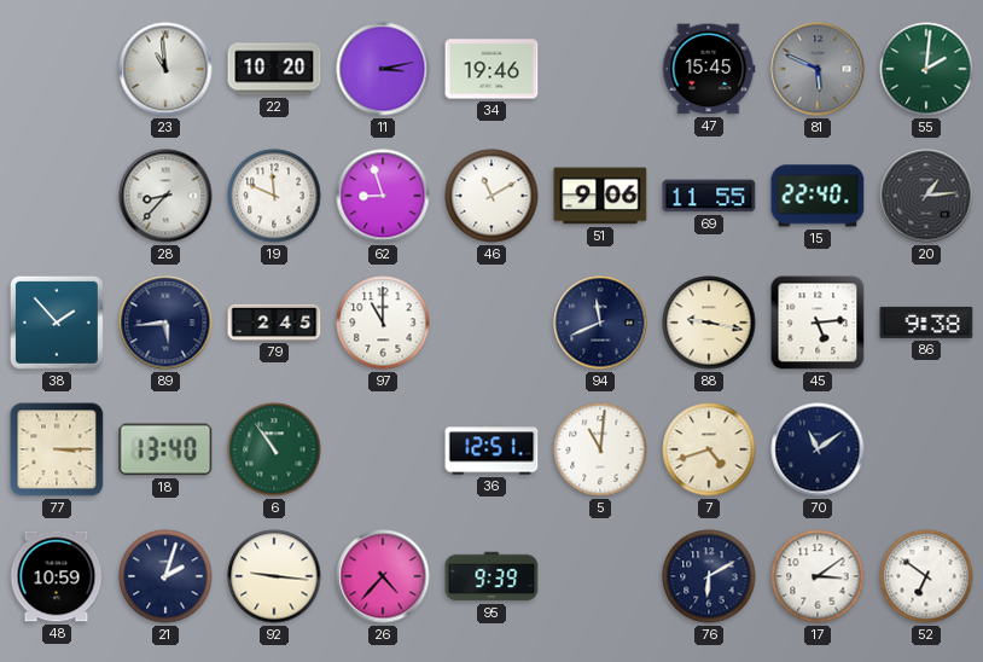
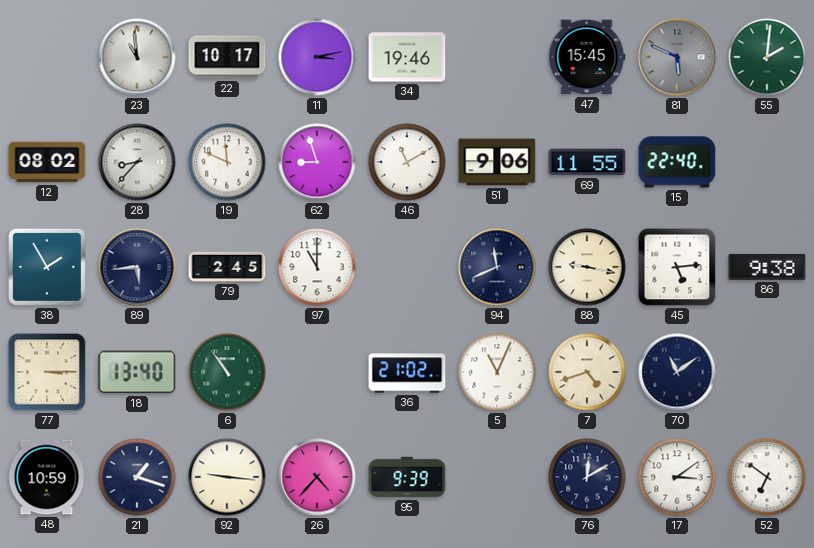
22: 10:20 -> 10:17 (227, 57)
12: none -> 08:02 (47, 162)
20: 1:14 -> none (926, 196)
38: 1:53 -> 1:55 (47, 267)
36: 12:51 -> 21:02 (407, 372)
5: 11:01 -> 11:04 (497, 372)
21: 2:03 -> 1:18 (137, 477)
76: 6:10 -> 12:10 (587, 477)
